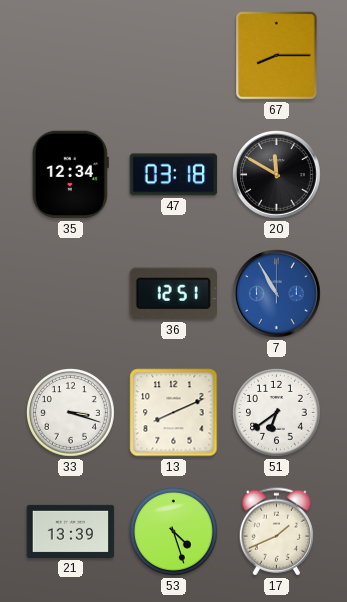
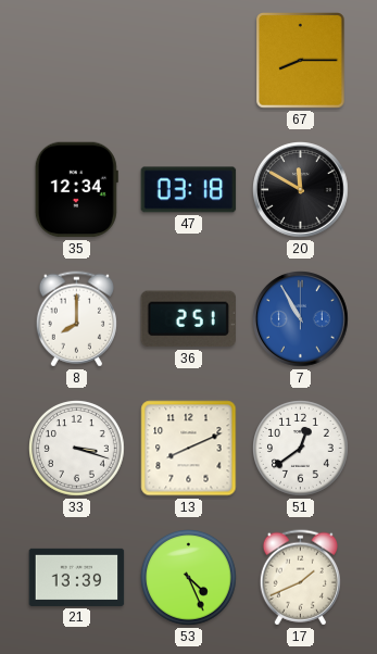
8: none -> 8:00 (76, 319)
36: 12:51 -> 2:51 (188, 319)
51: 6:39 -> 12:39 (301, 449)
53: 4:27 -> 4:26 (189, 578)
